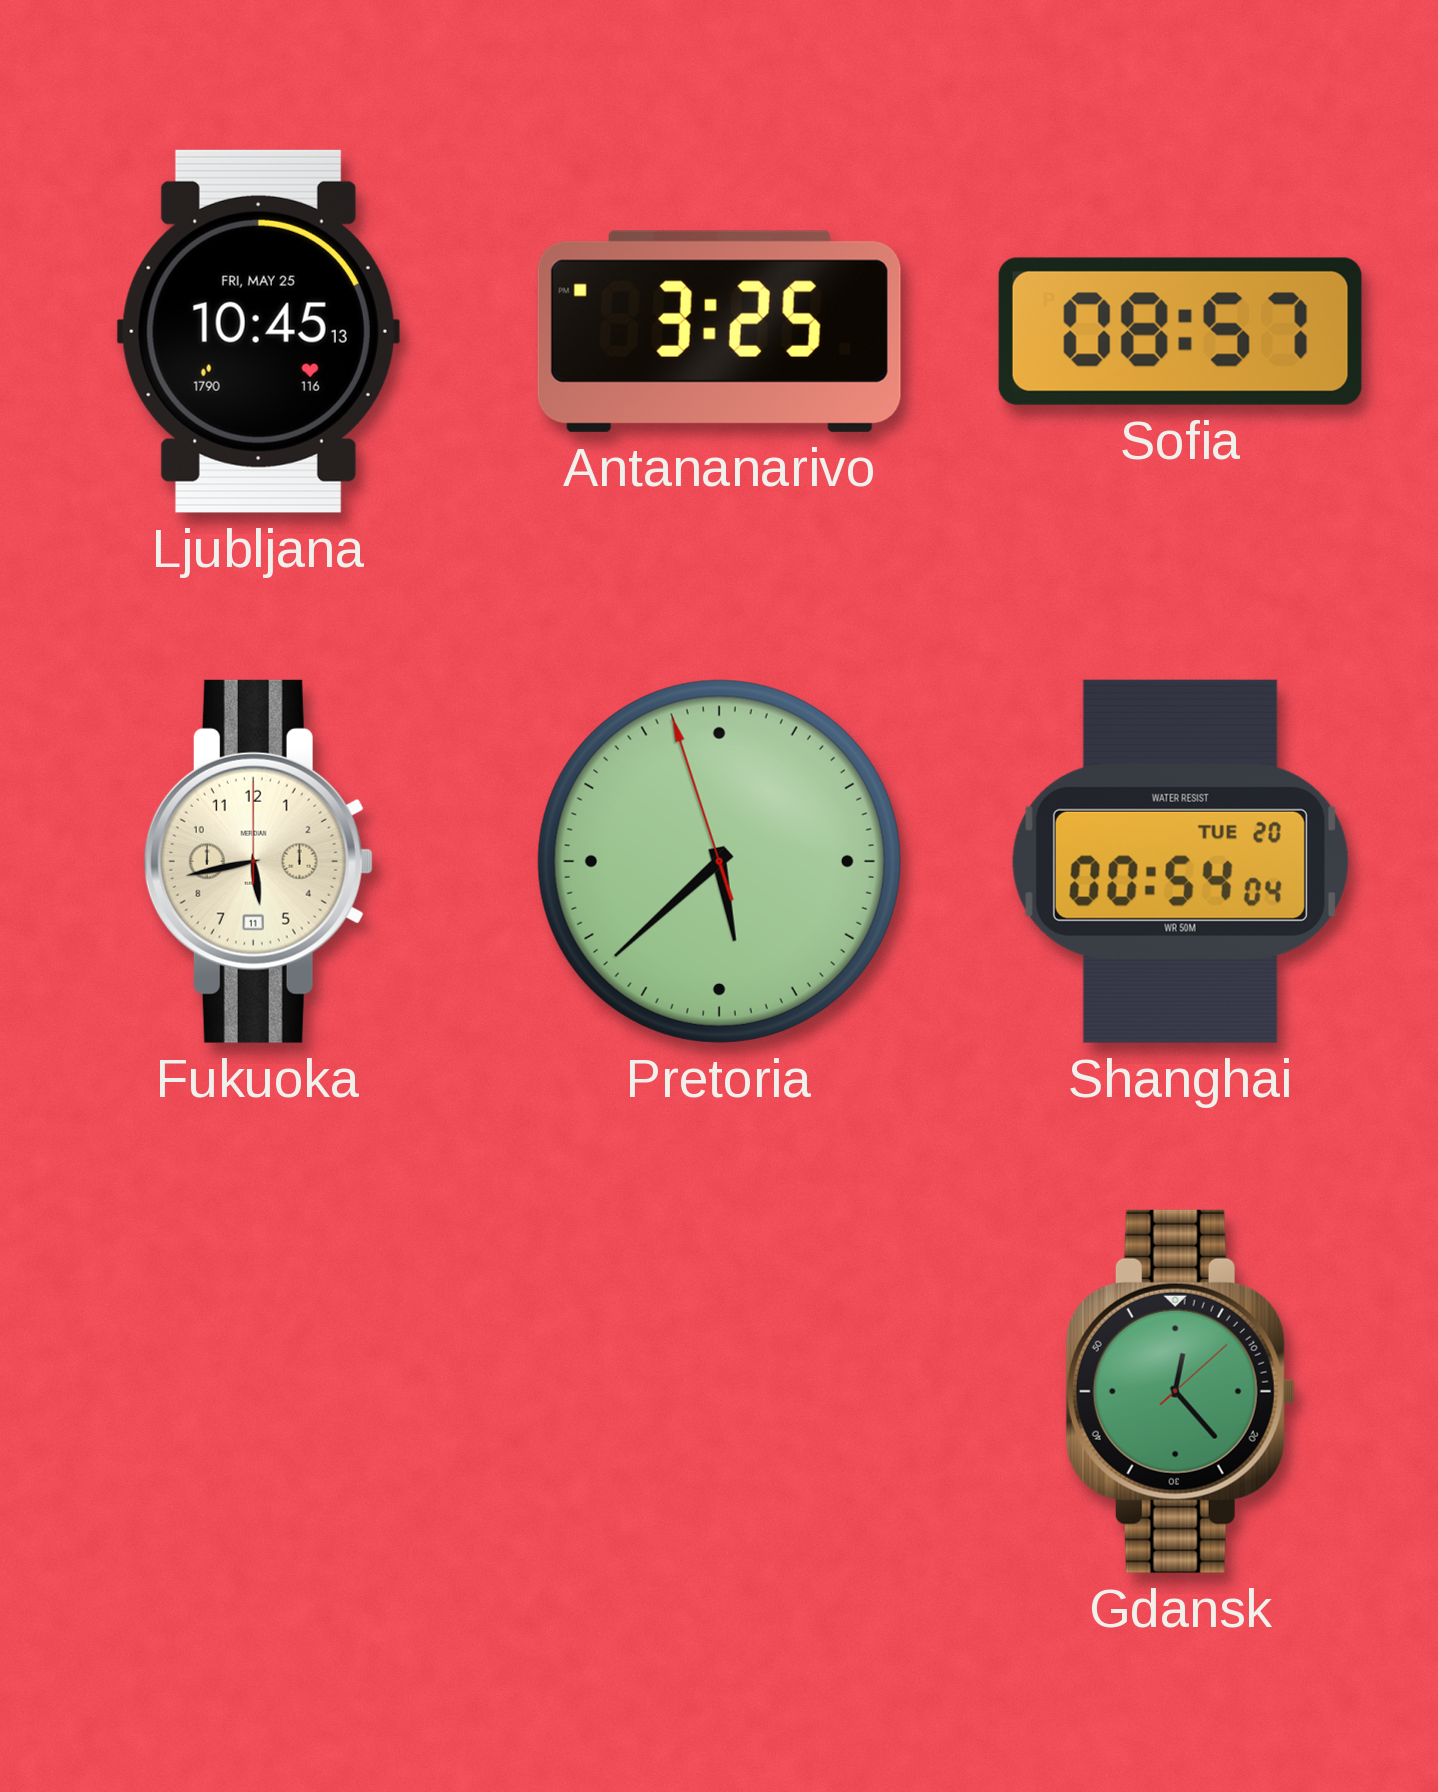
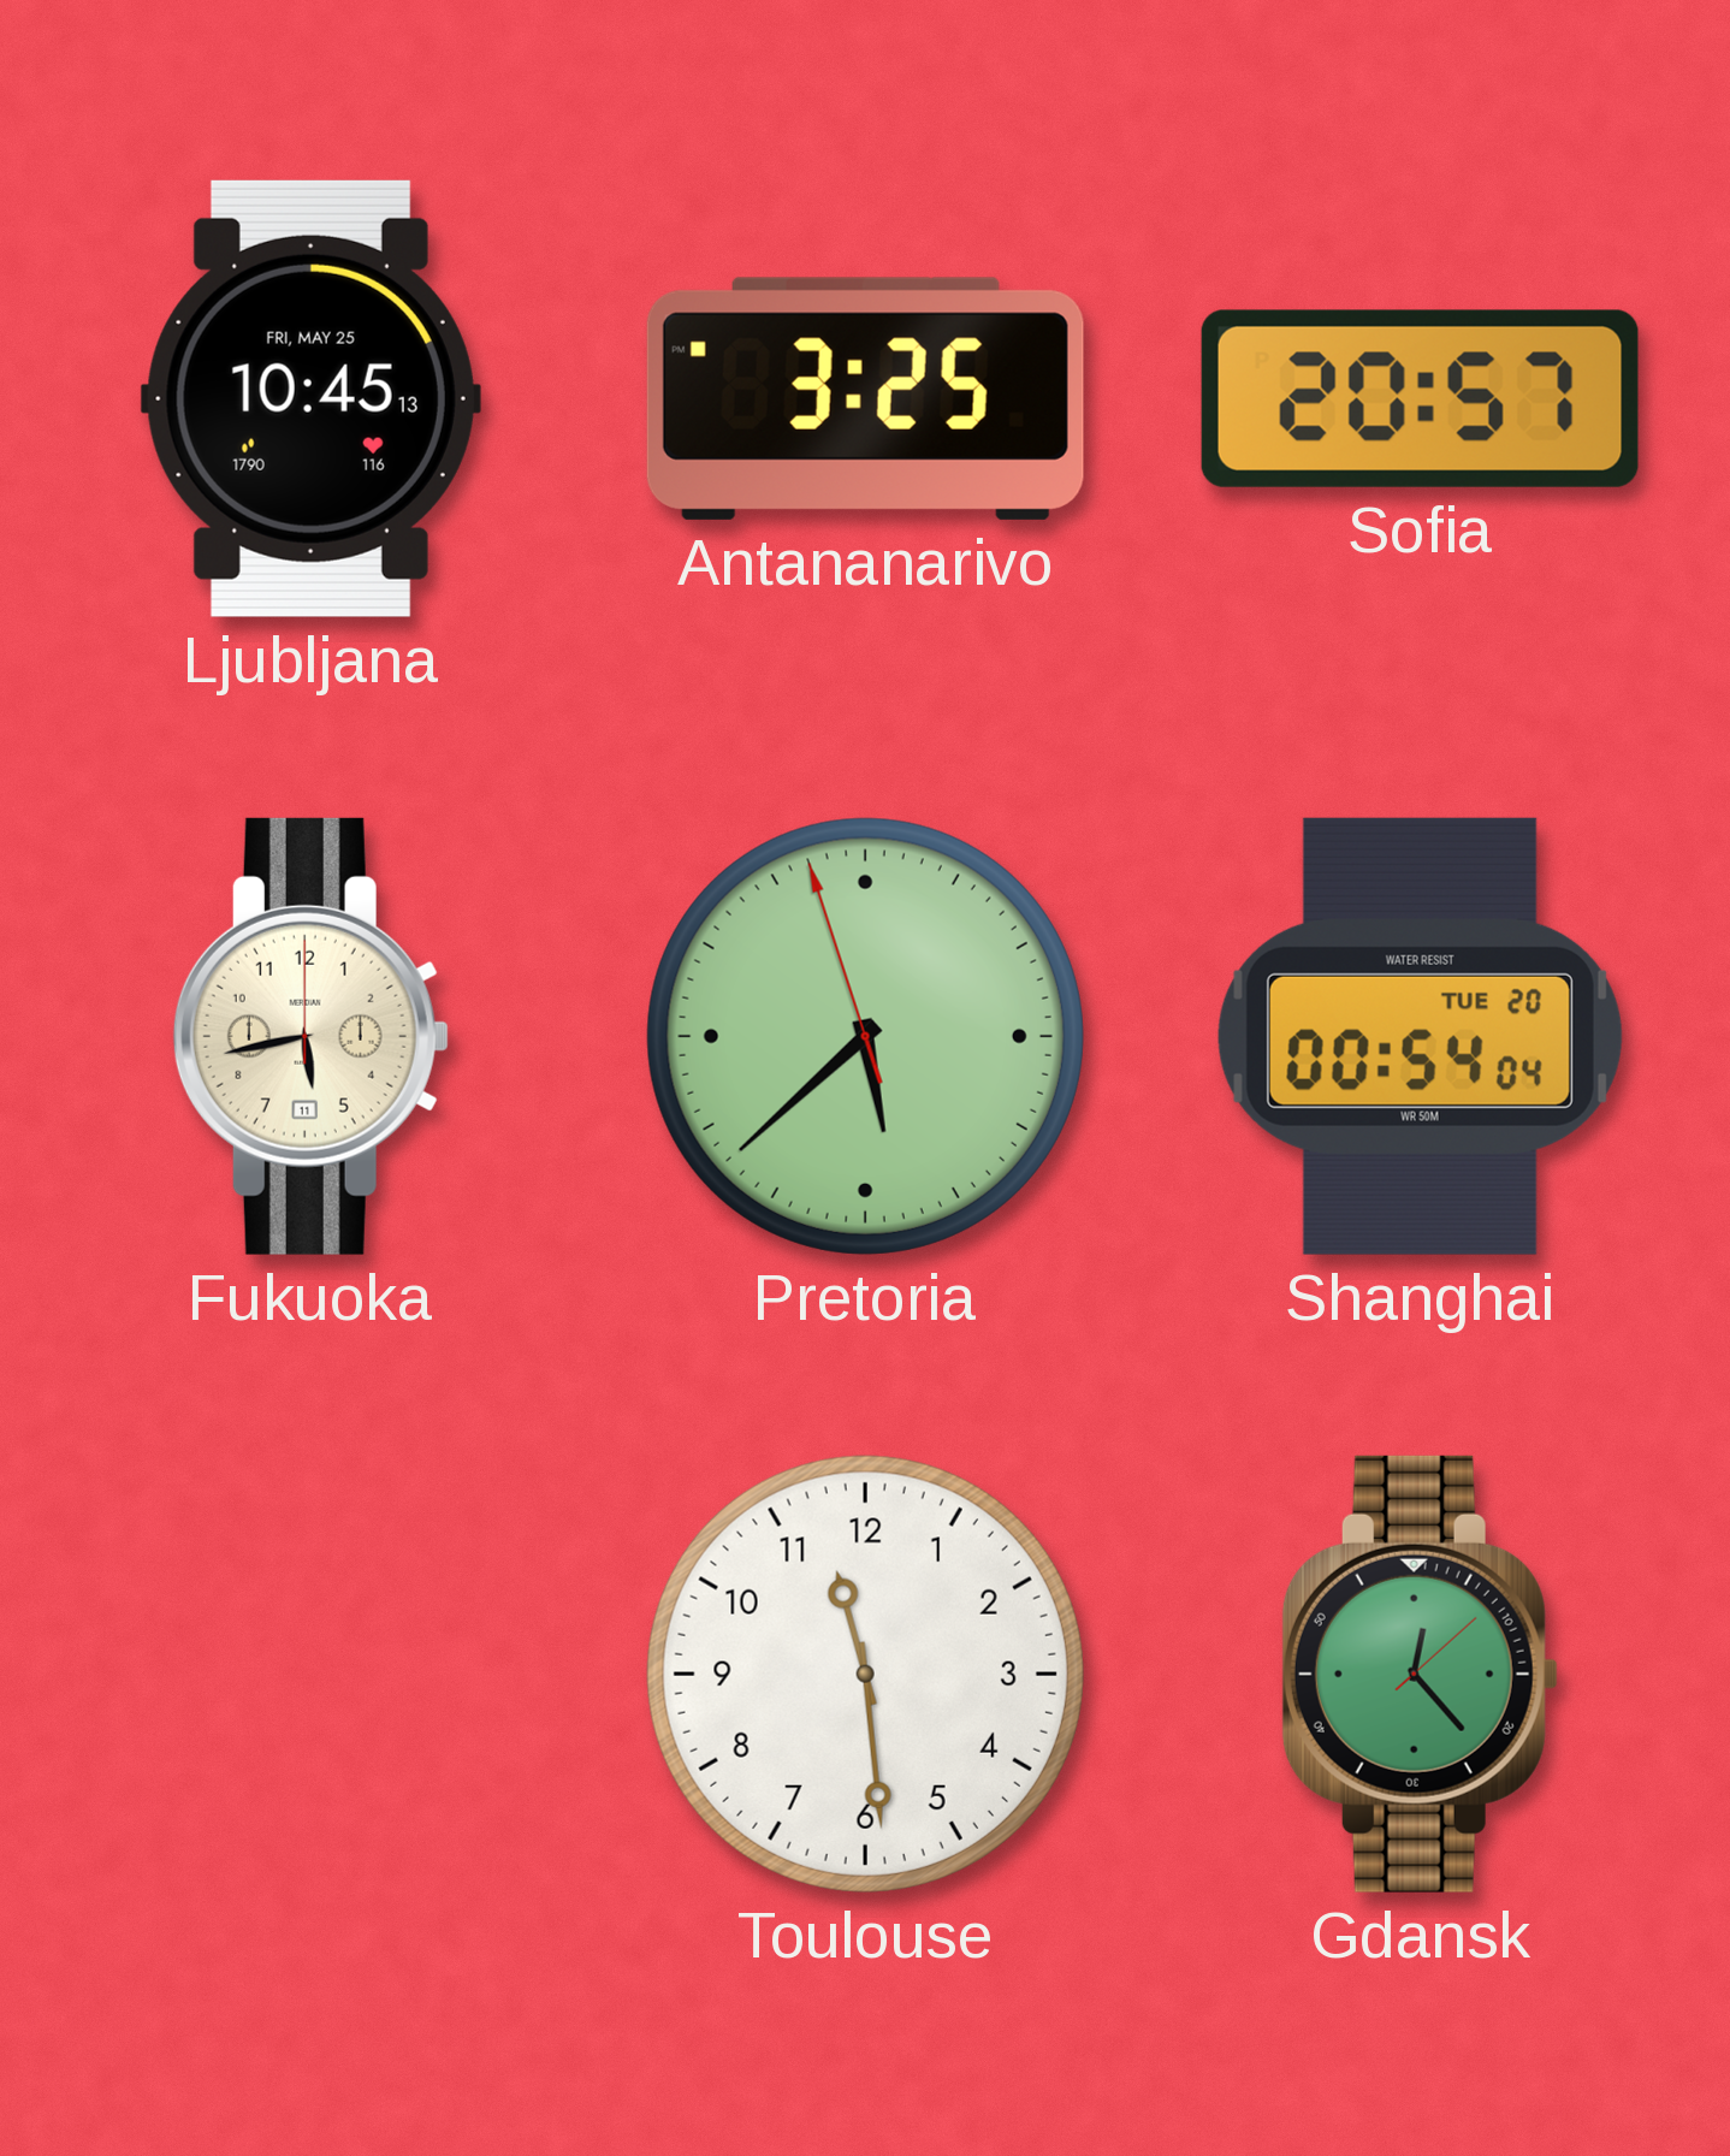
Sofia: 08:57 -> 20:57 (1420, 398)
Toulouse: none -> 11:29 (865, 1674)
